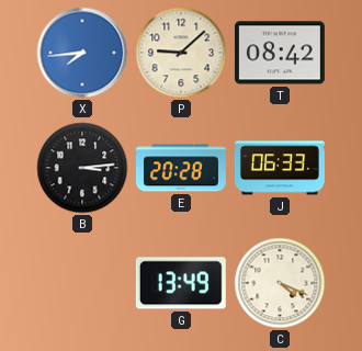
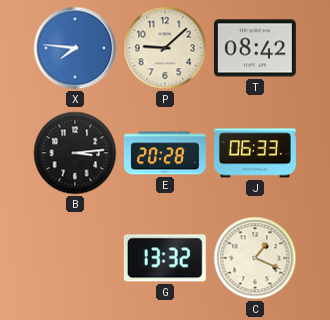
X: 7:44 -> 7:46 (75, 48)
G: 13:49 -> 13:32 (165, 258)
C: 4:19 -> 1:19 (255, 258)
